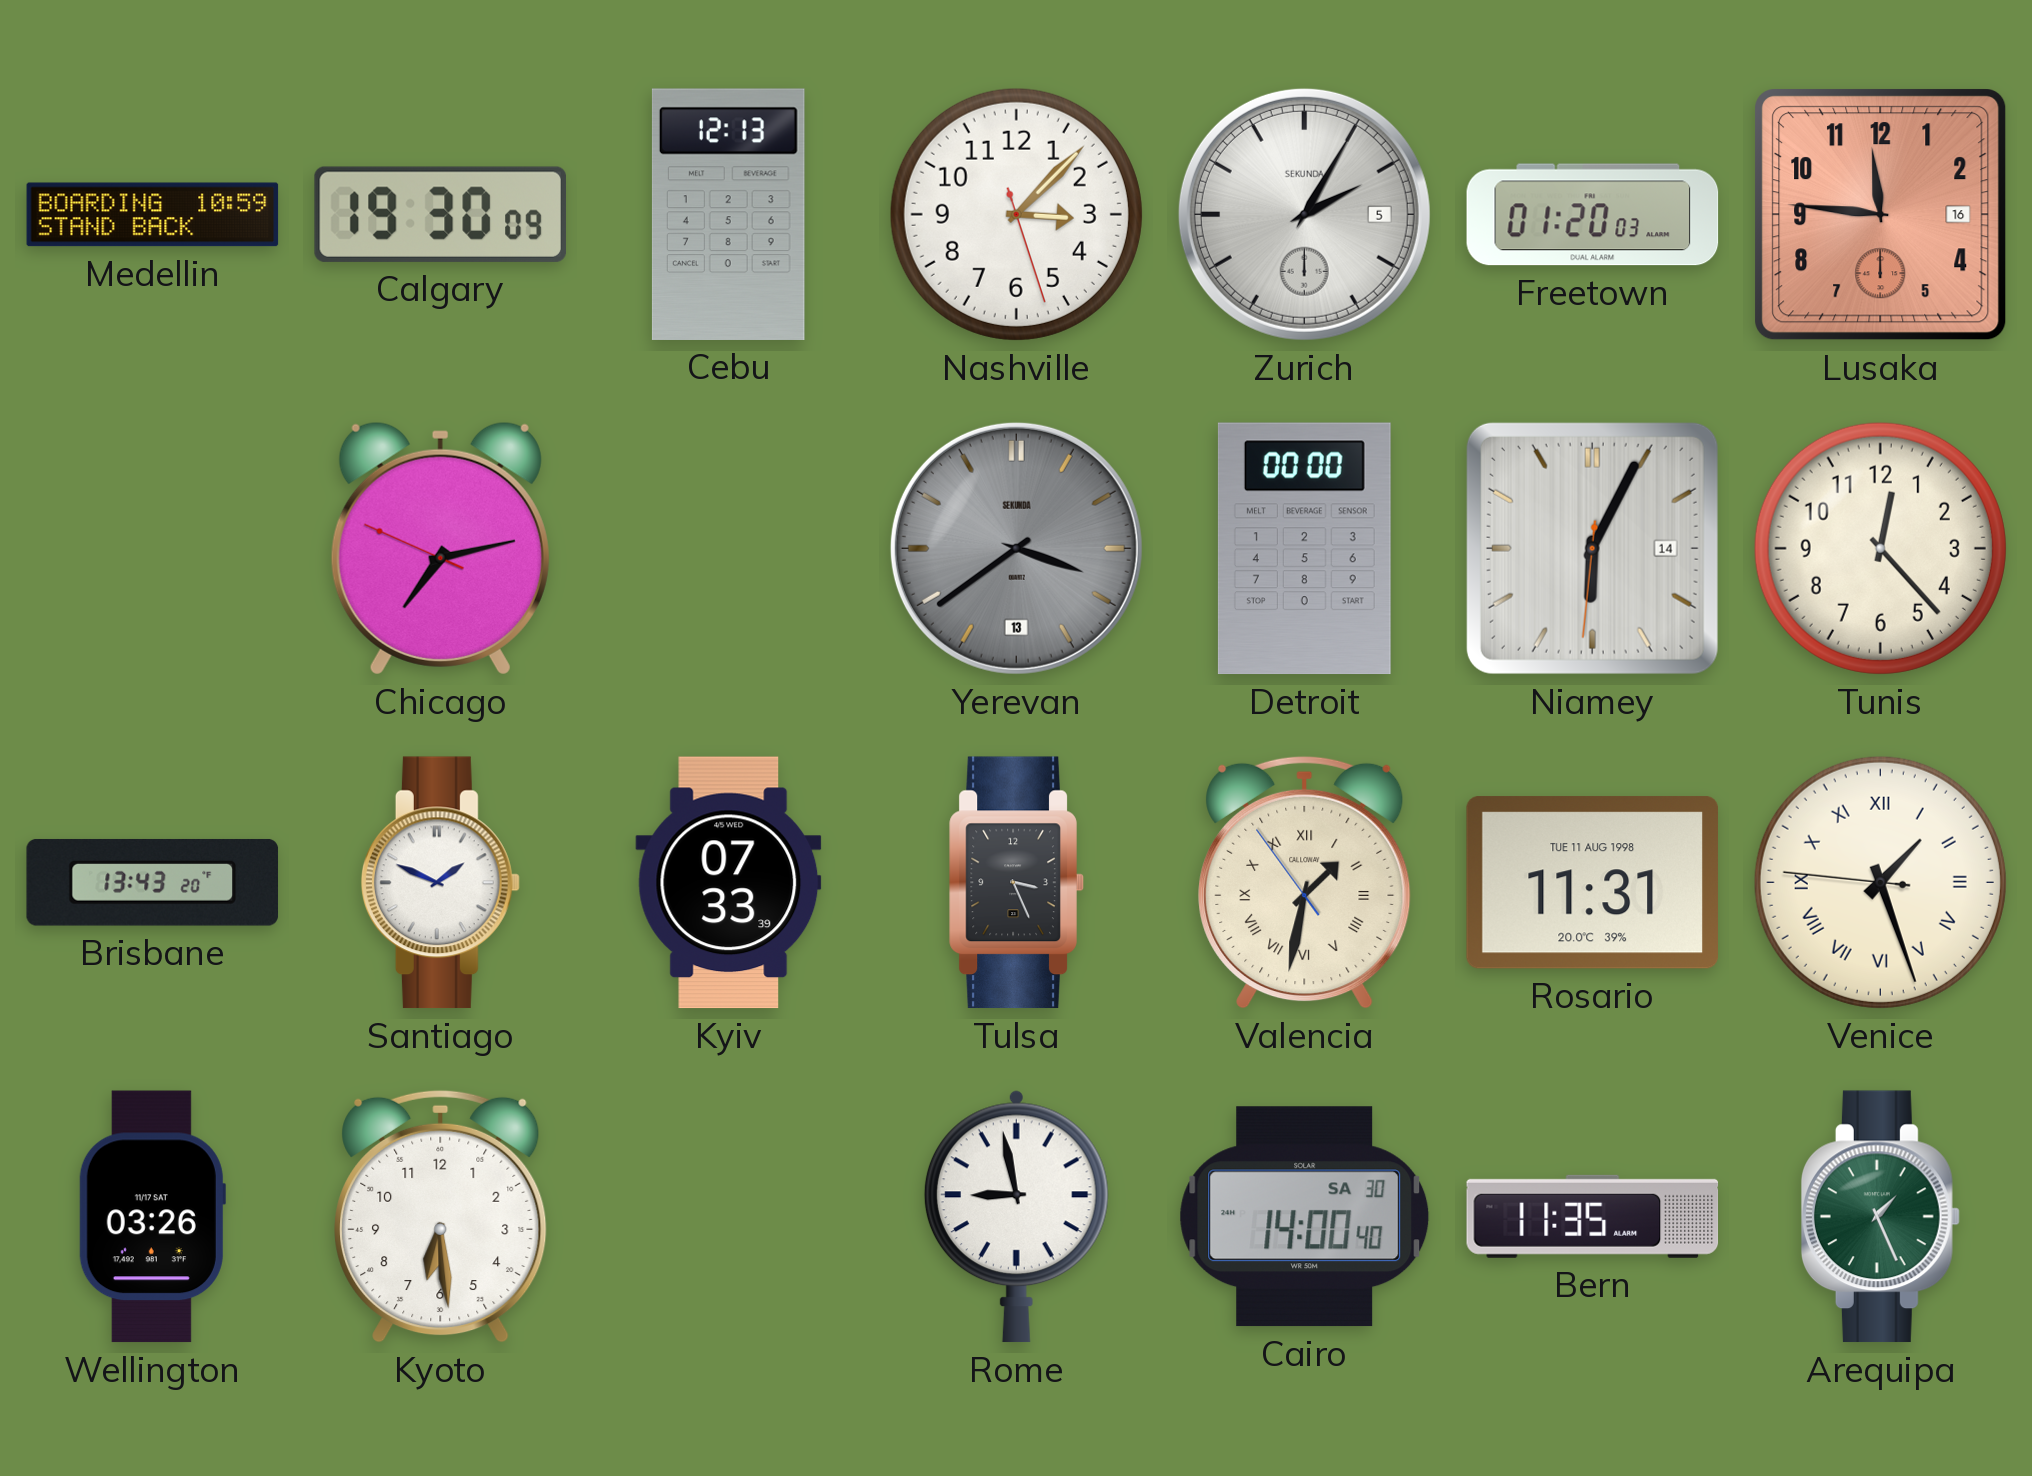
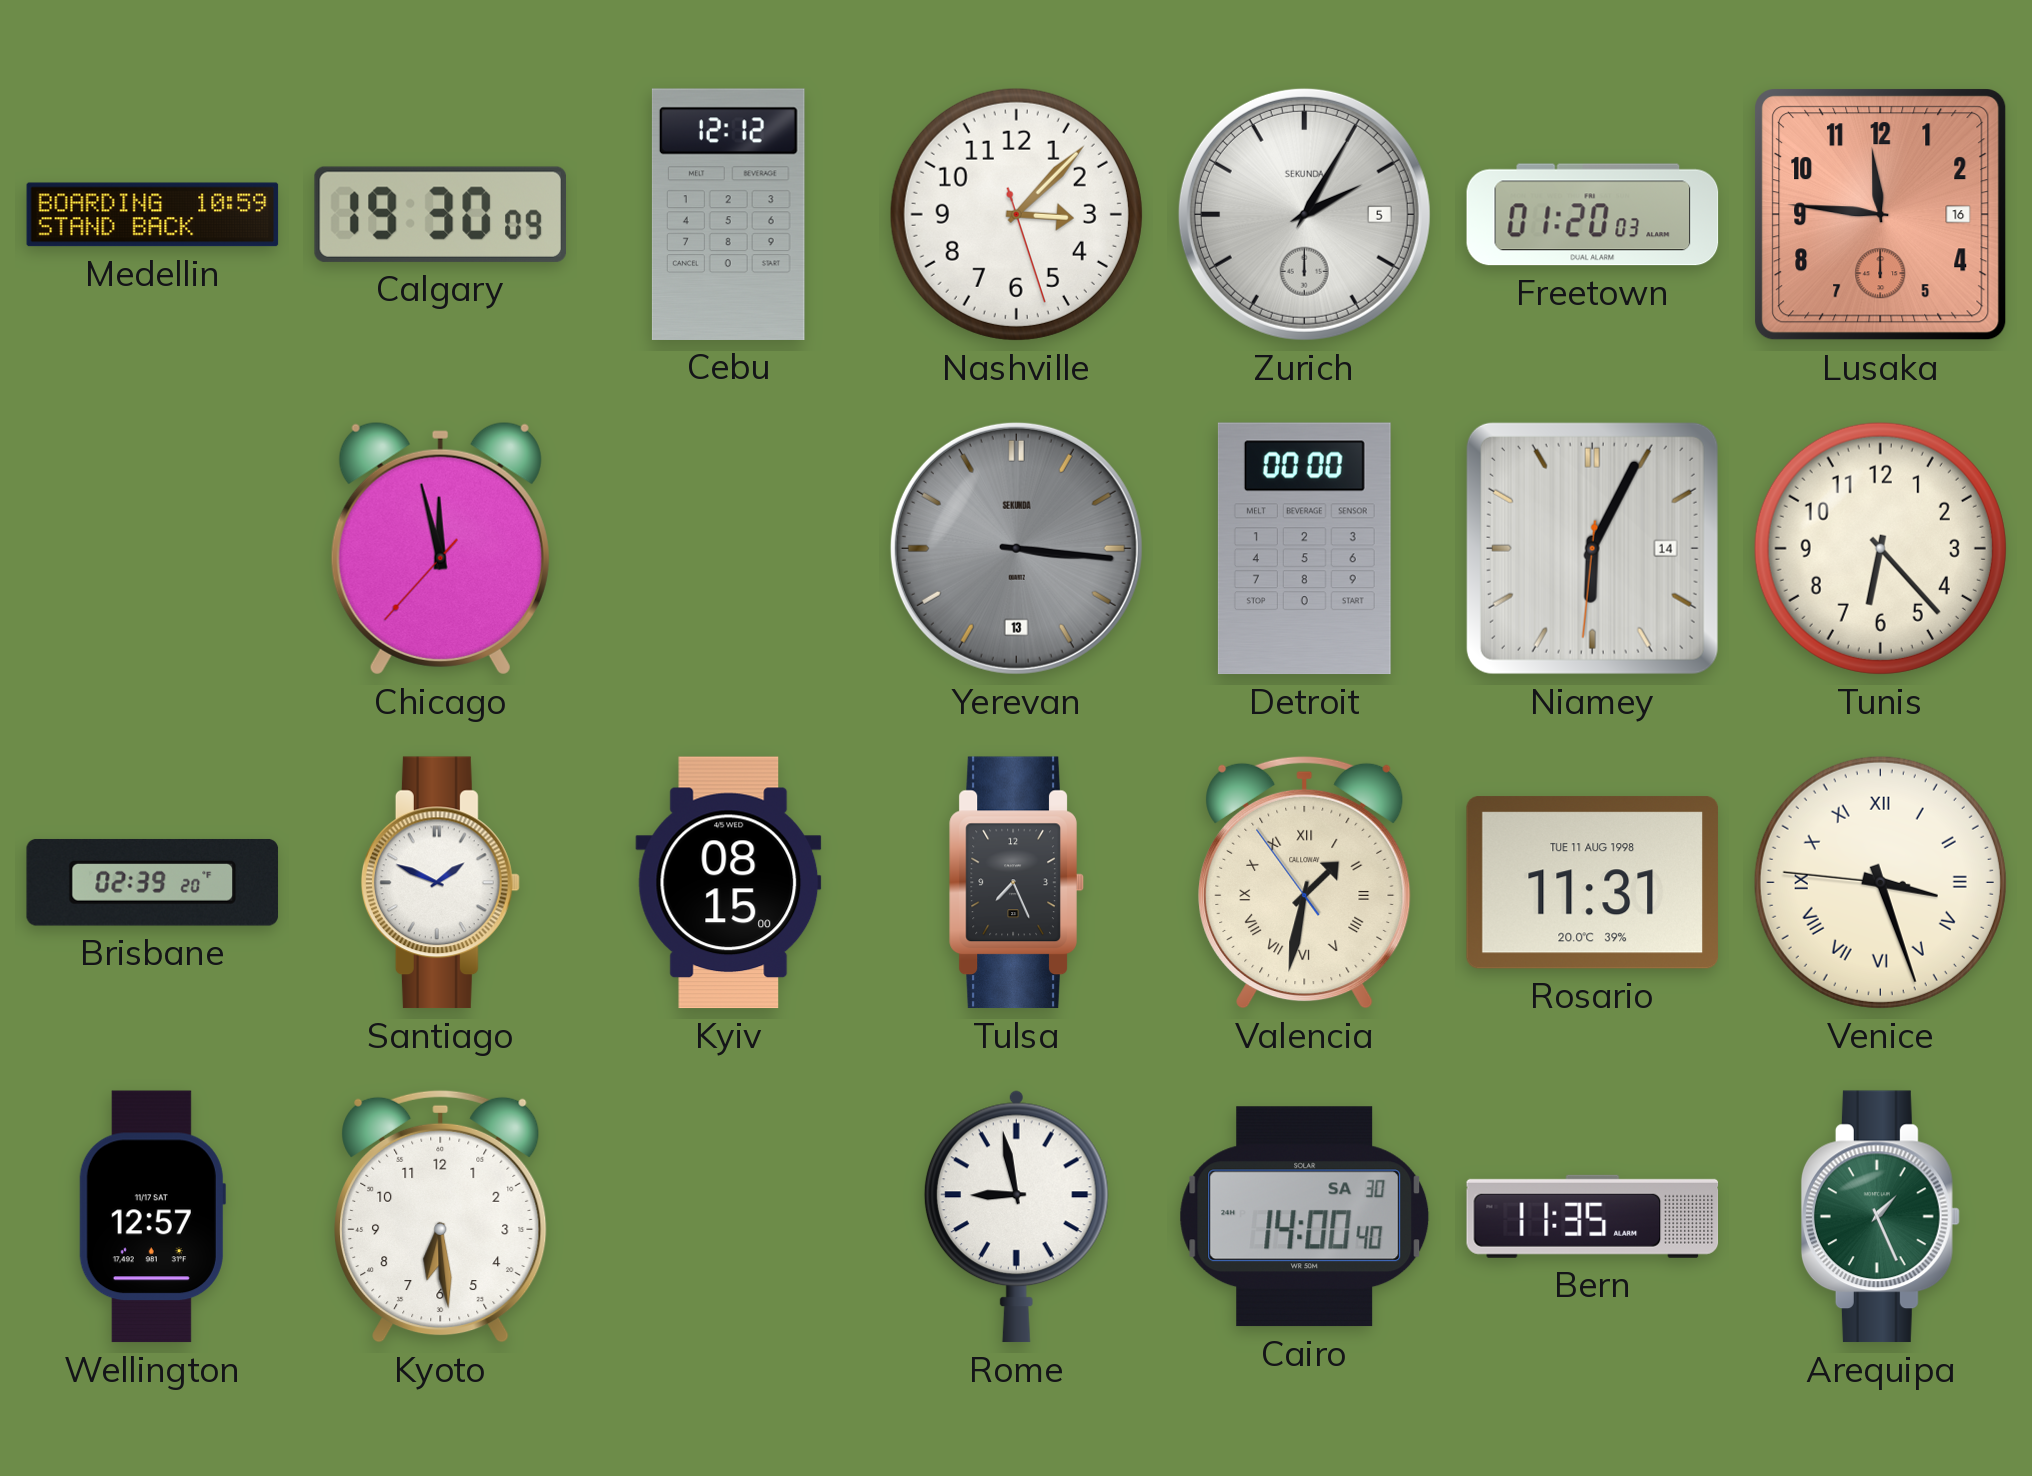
Cebu: 12:13 -> 12:12 (728, 214)
Chicago: 7:12 -> 11:57 (440, 548)
Yerevan: 3:39 -> 3:16 (1016, 548)
Tunis: 12:23 -> 6:23 (1880, 548)
Brisbane: 13:43 -> 02:39 (152, 882)
Kyiv: 07:33 -> 08:15 (729, 883)
Tulsa: 3:26 -> 7:26 (1017, 883)
Venice: 1:26 -> 3:26 (1880, 882)
Wellington: 03:26 -> 12:57 (152, 1217)
